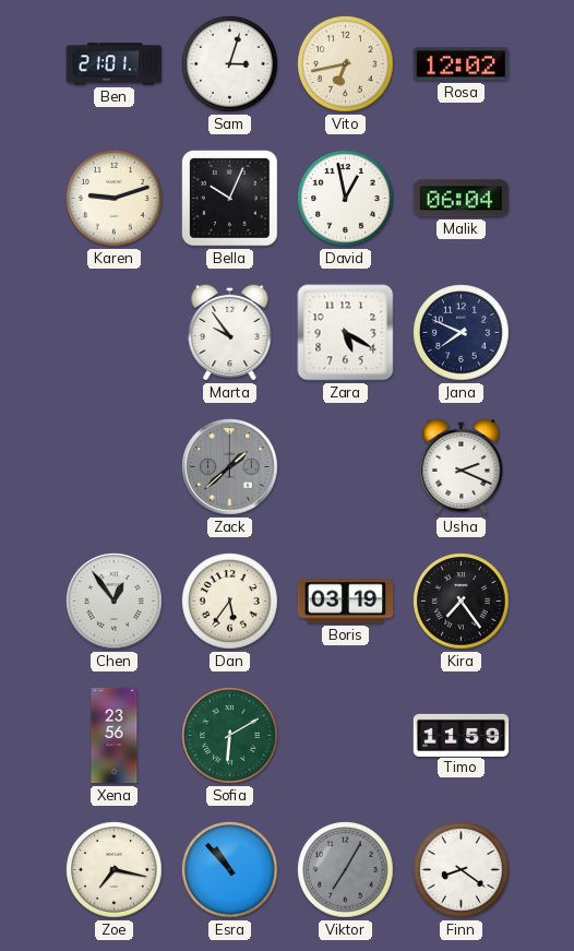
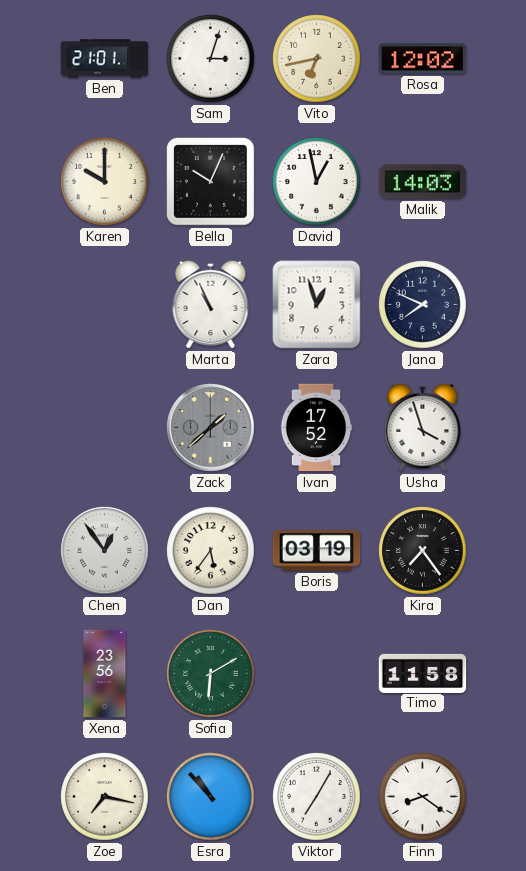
Karen: 9:12 -> 10:00 (105, 182)
Malik: 06:04 -> 14:03 (423, 182)
Marta: 9:54 -> 10:56 (211, 304)
Zara: 5:20 -> 12:57 (317, 305)
Ivan: none -> 17:52 (316, 428)
Usha: 2:19 -> 3:57 (423, 427)
Timo: 11:59 -> 11:58 (423, 673)
Viktor dial: grey -> white (317, 797)
